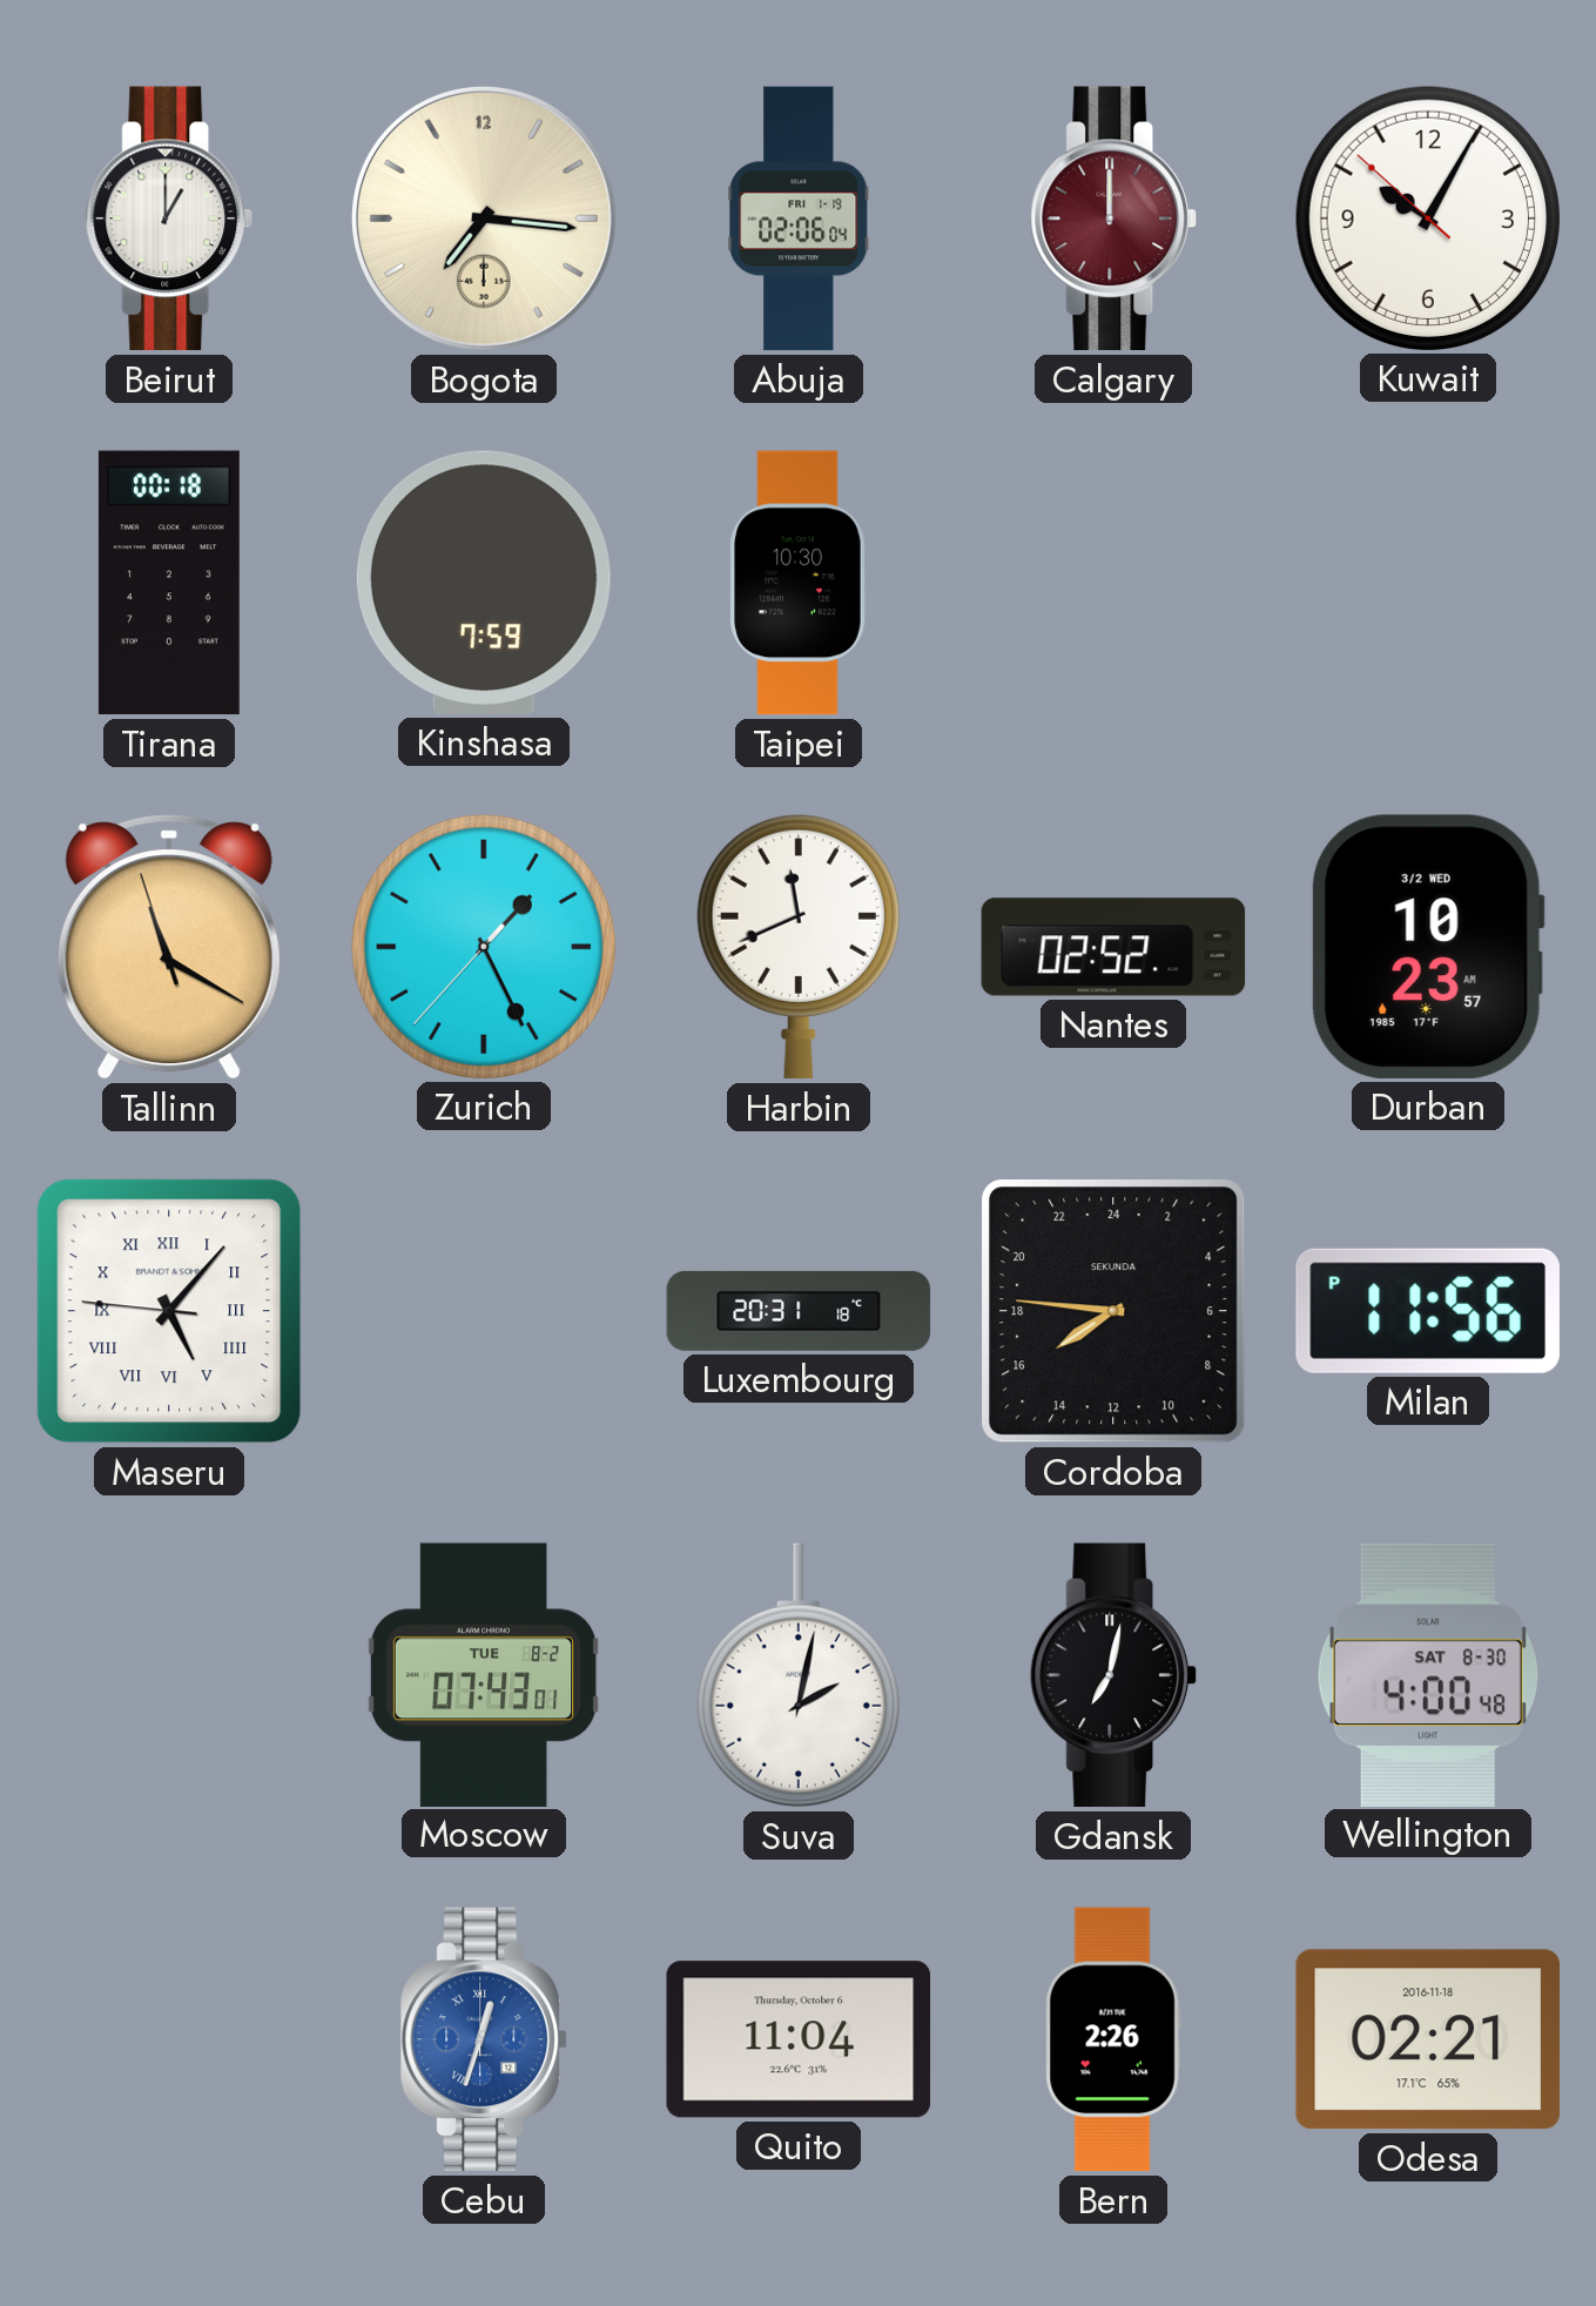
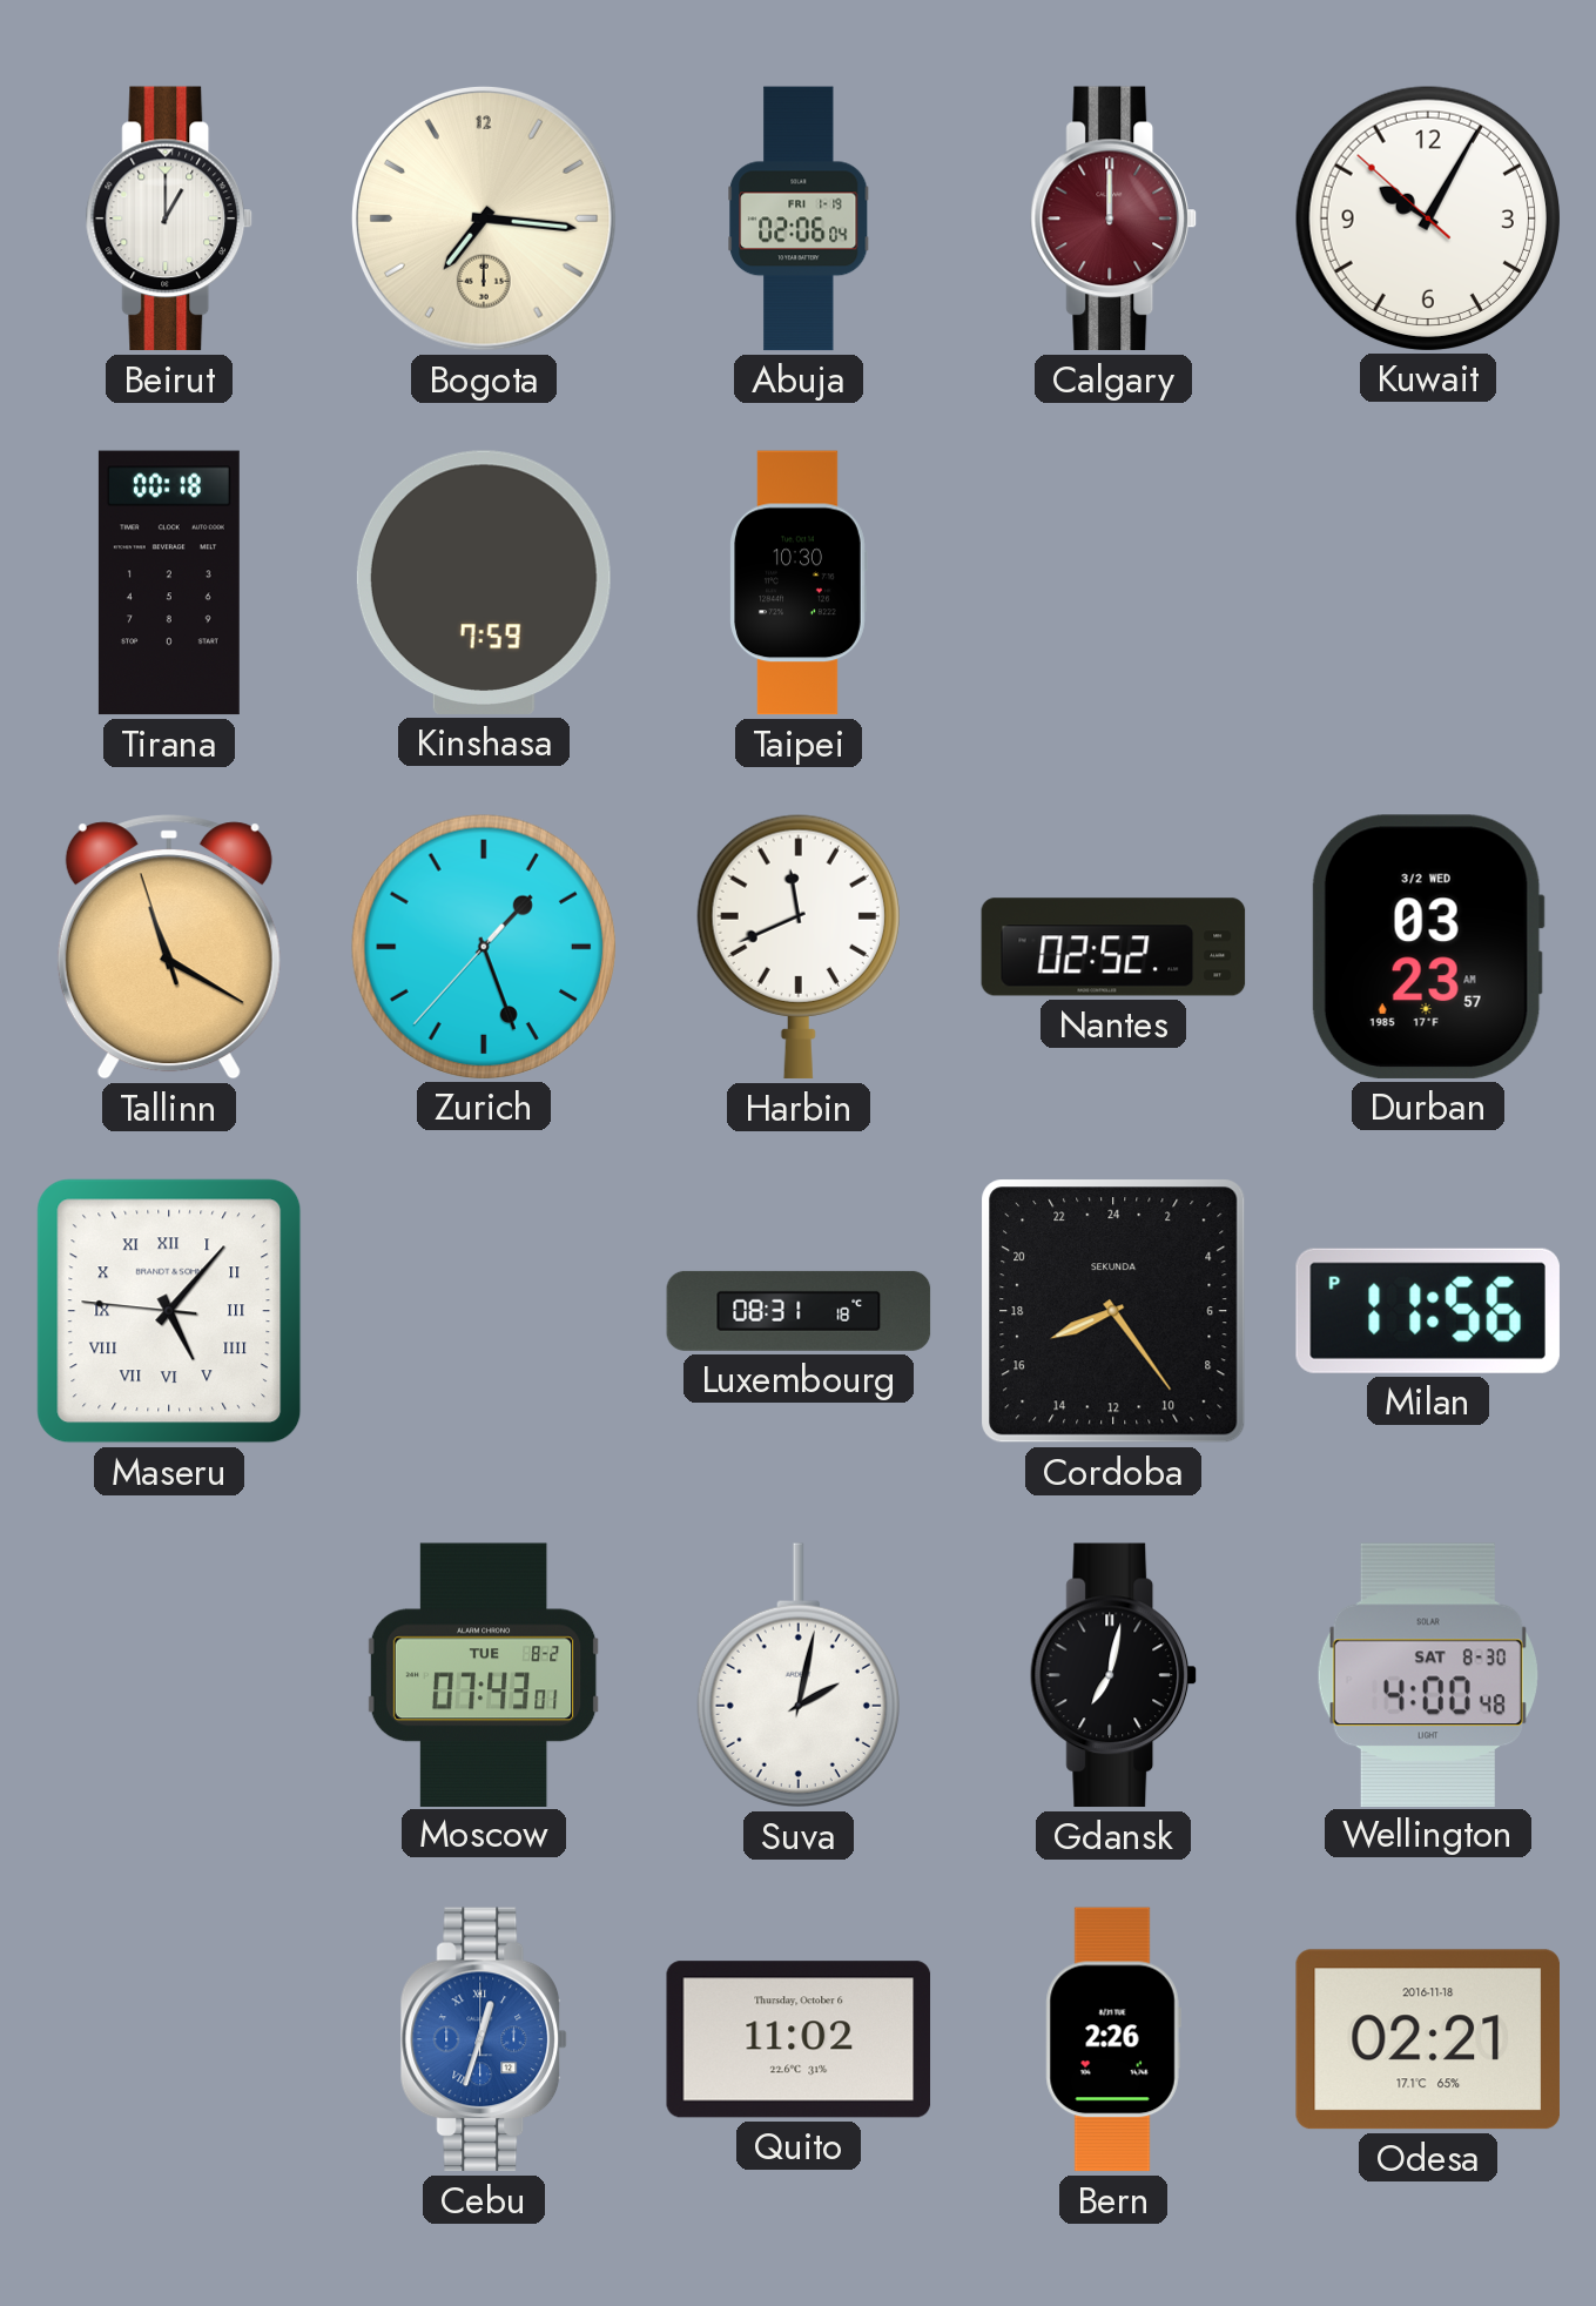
Zurich: 1:25 -> 1:26 (483, 946)
Durban: 10:23 -> 03:23 (1428, 947)
Luxembourg: 20:31 -> 08:31 (799, 1311)
Cordoba: 15:46 -> 16:24 (1113, 1311)
Quito: 11:04 -> 11:02 (799, 2039)
